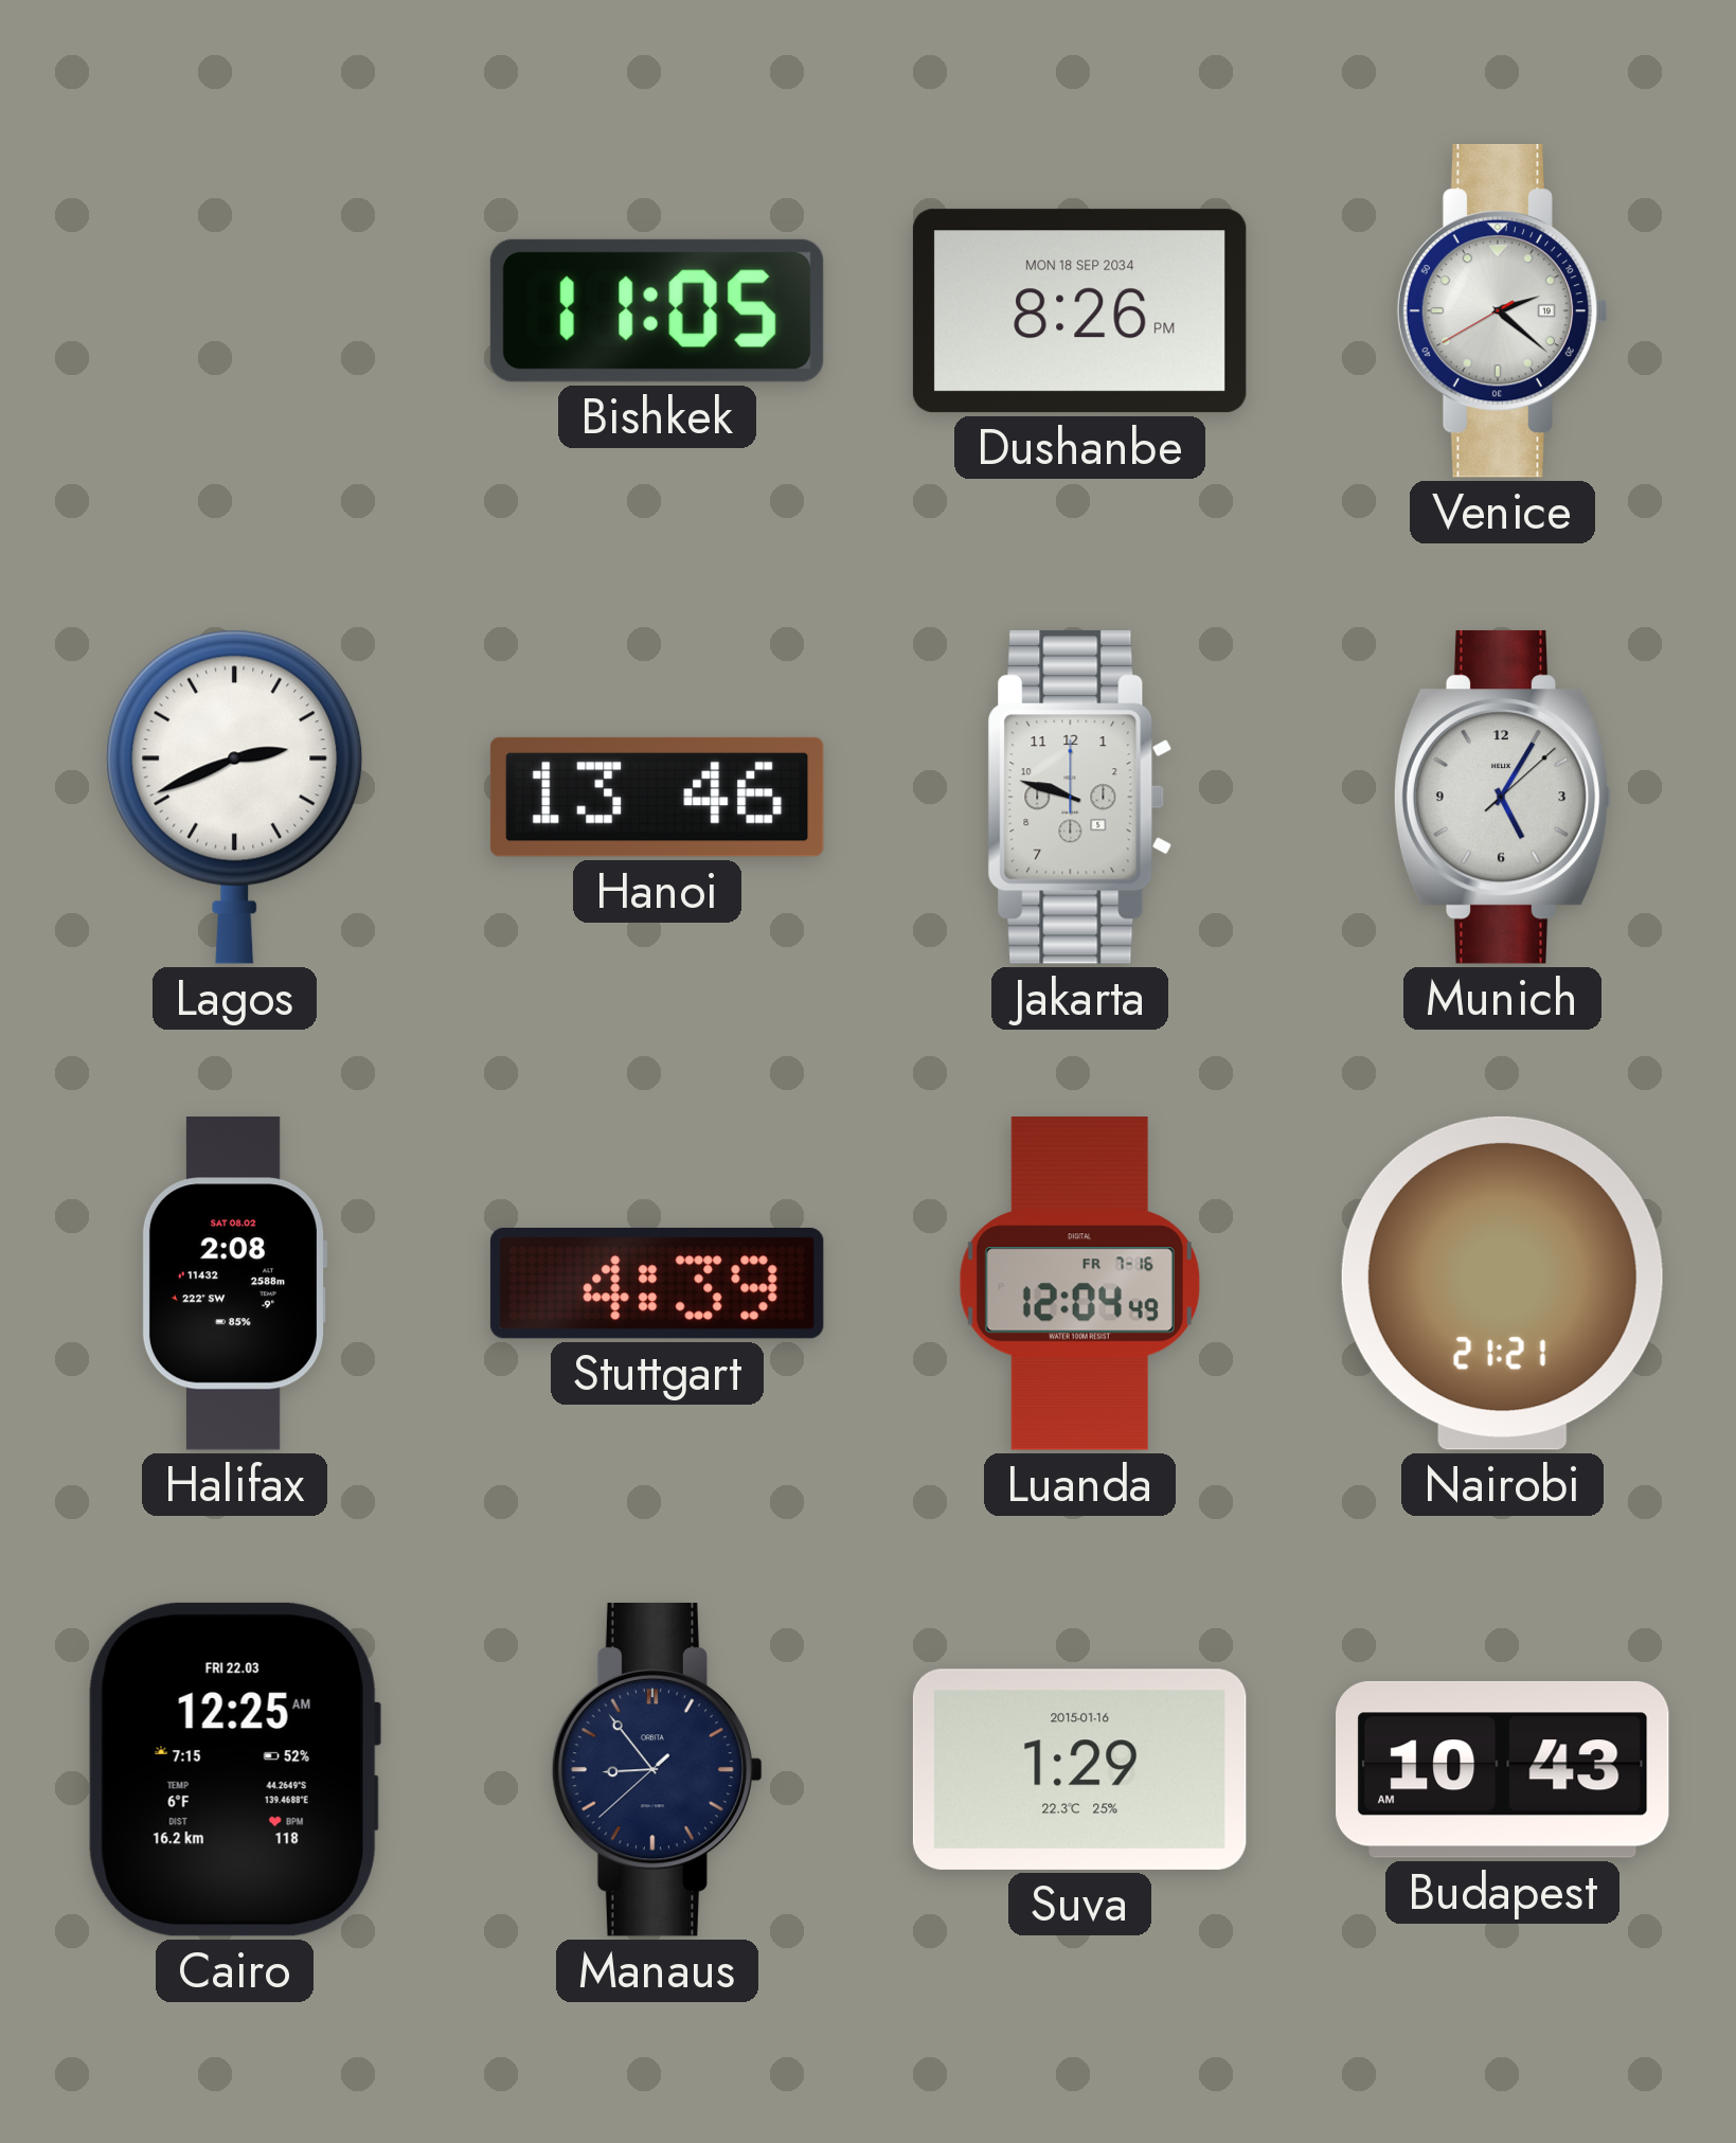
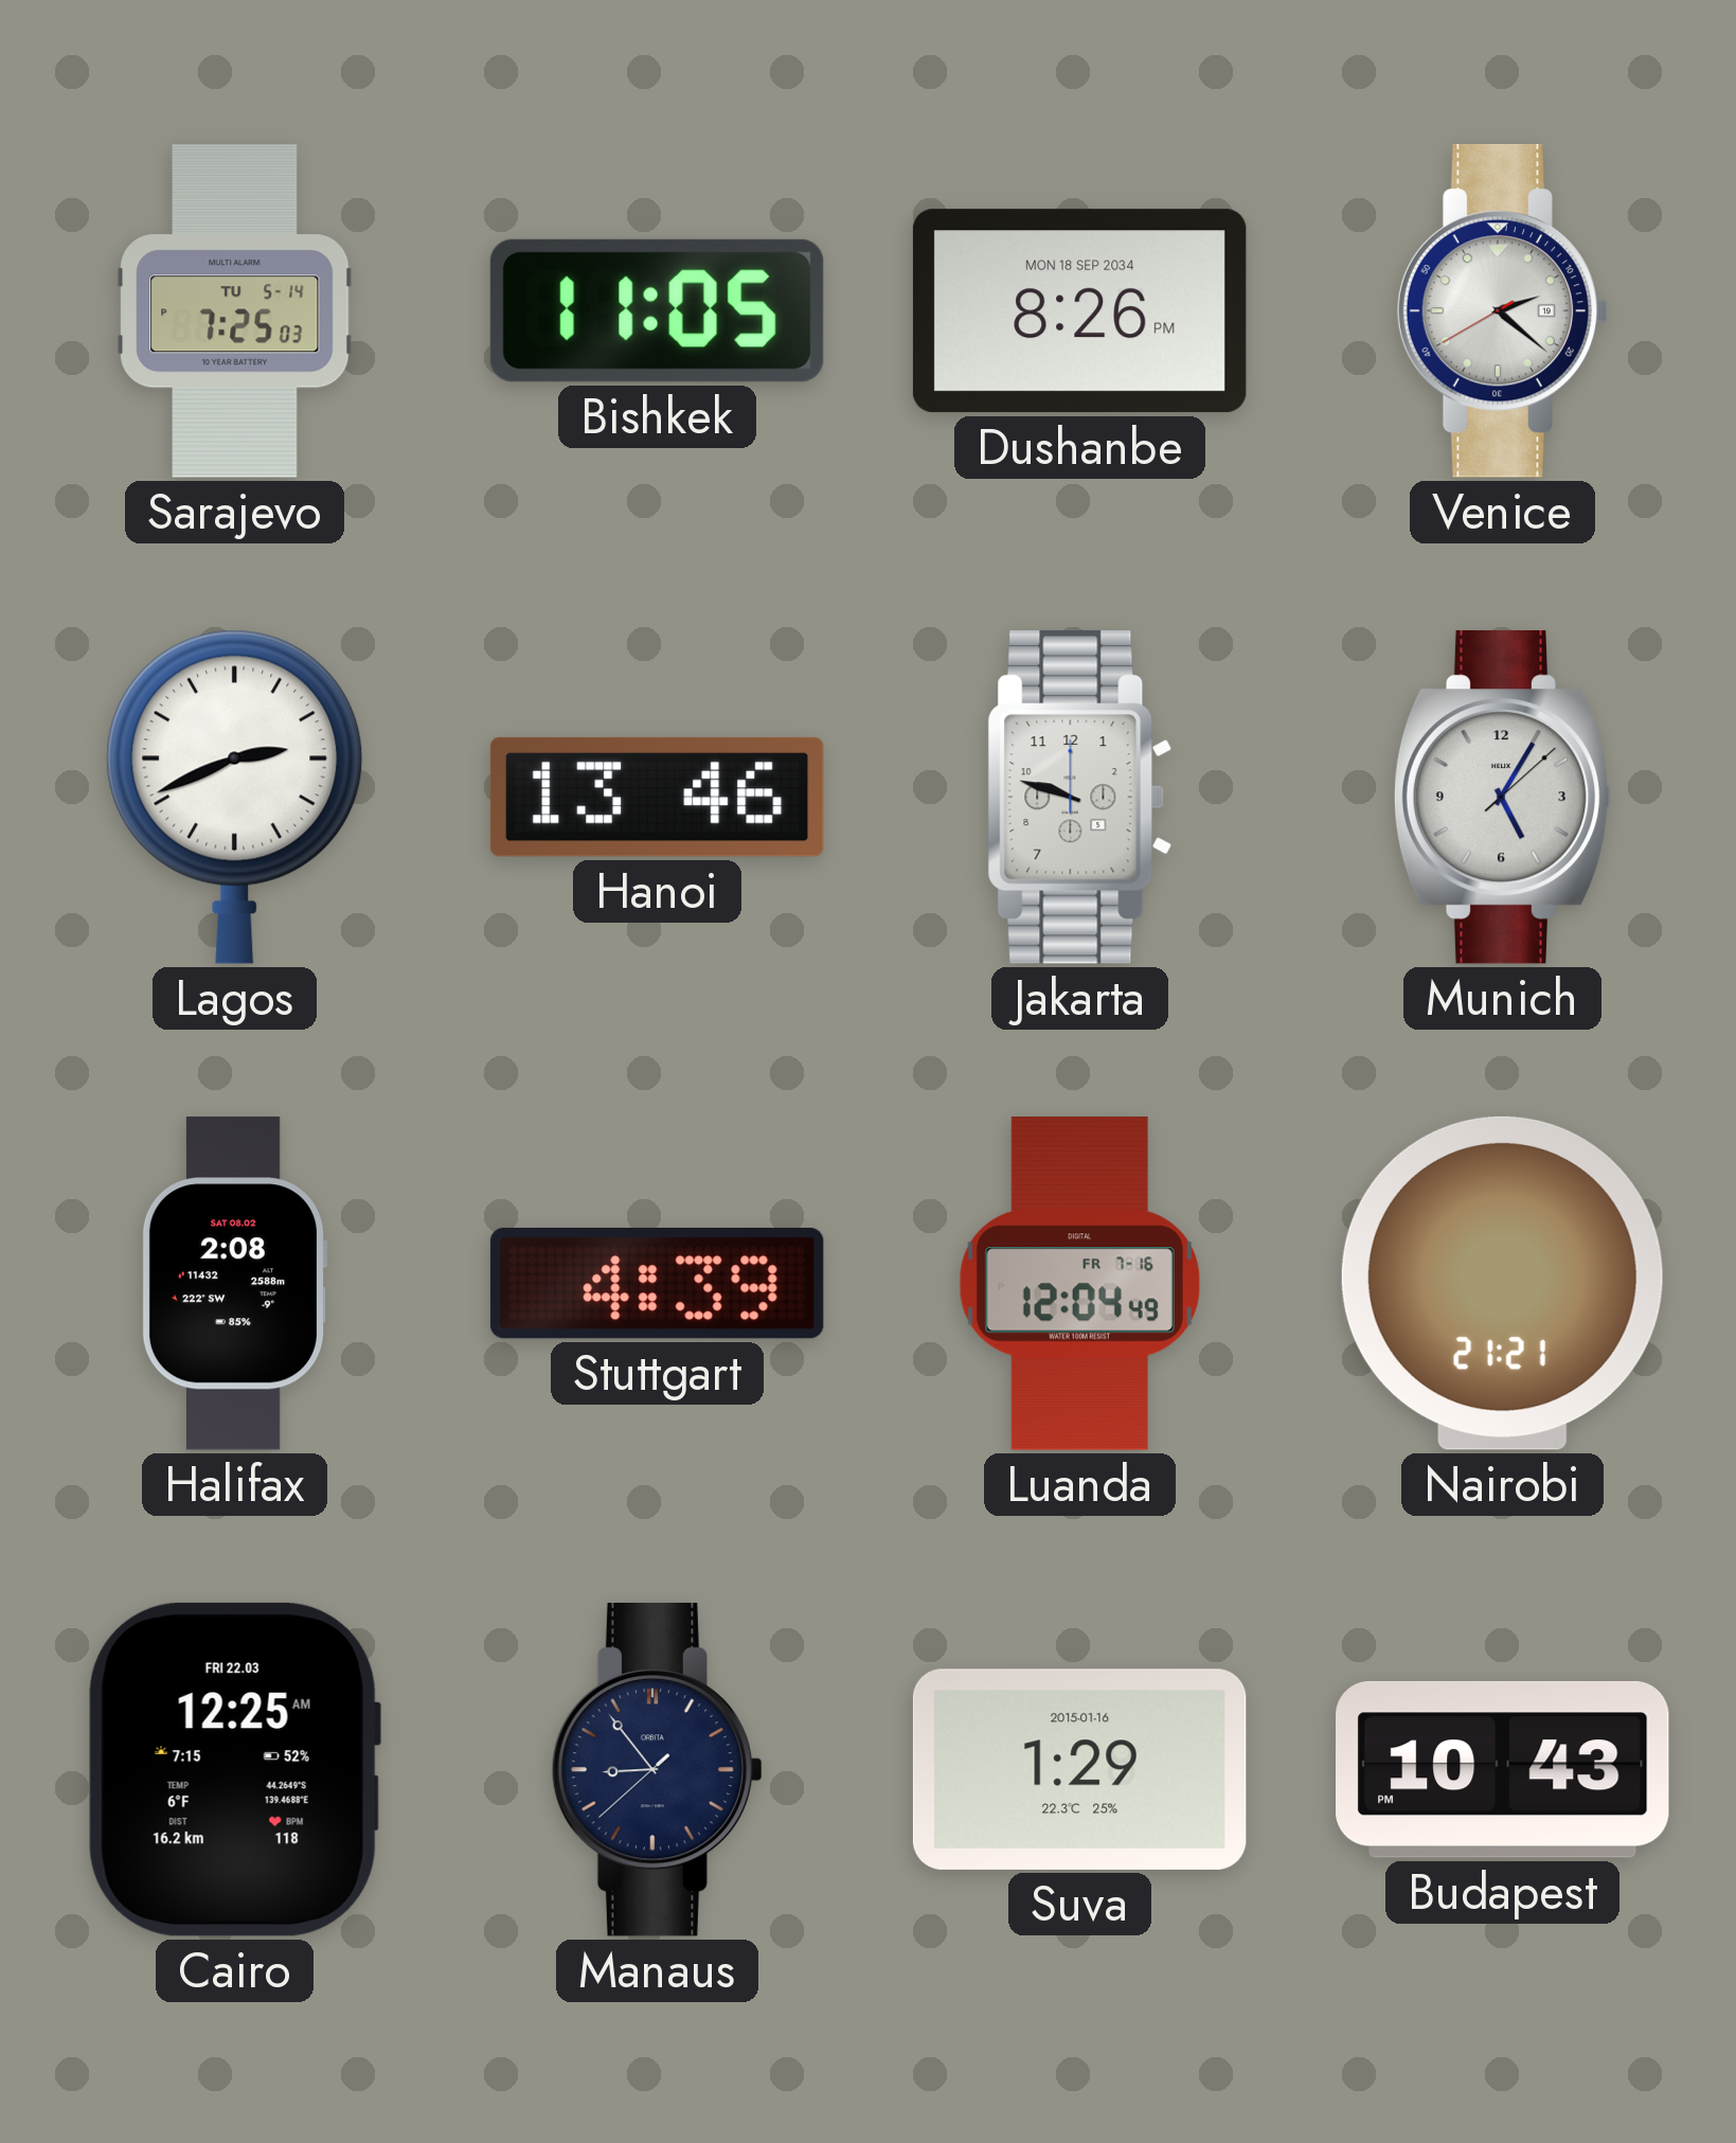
Sarajevo: none -> 7:25 (235, 311)
Budapest: 10:43 AM -> 10:43 PM (1503, 1769)
